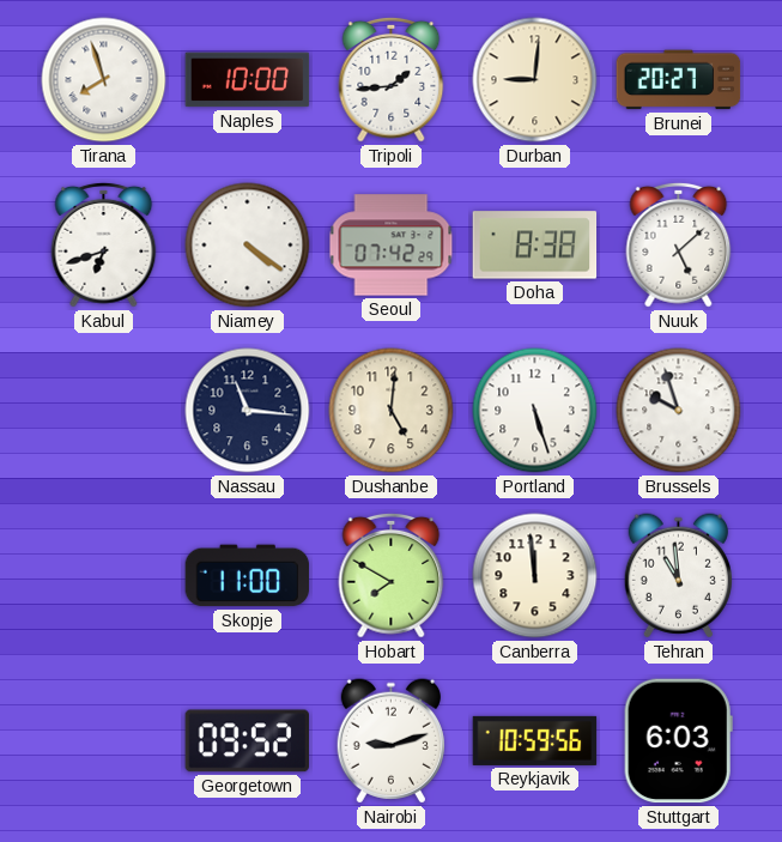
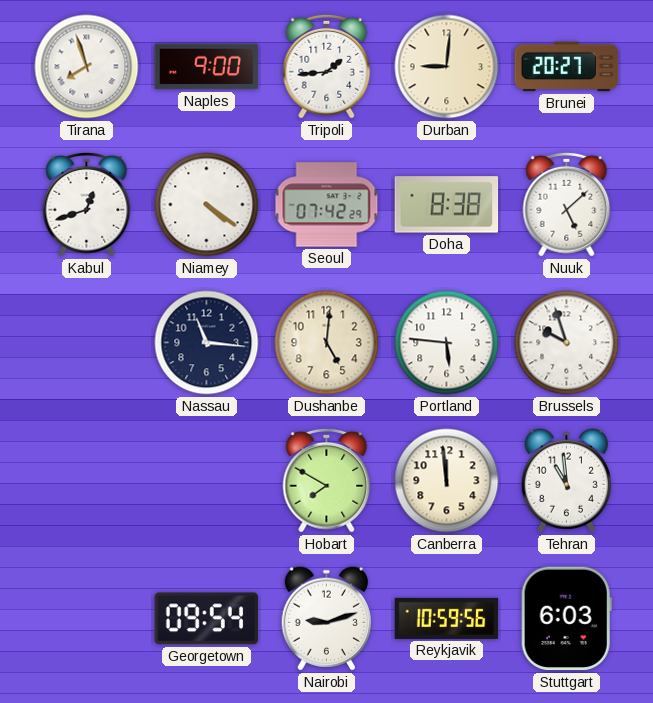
Naples: 10:00 -> 9:00 (207, 67)
Kabul: 6:42 -> 12:42 (87, 204)
Portland: 5:27 -> 5:46 (447, 343)
Skopje: 11:00 -> none (248, 576)
Georgetown: 09:52 -> 09:54 (206, 619)
